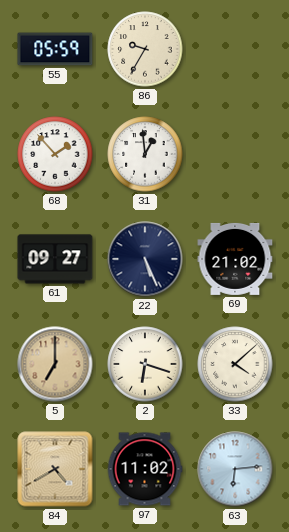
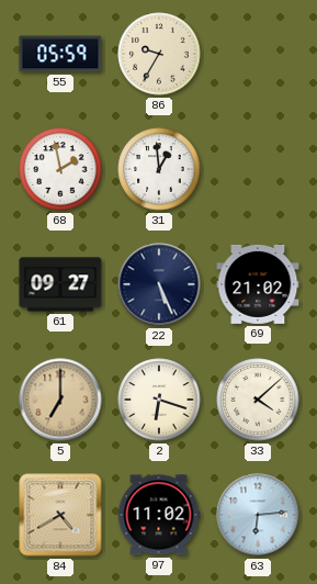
68: 1:53 -> 1:58 (60, 169)
